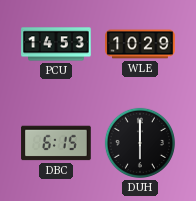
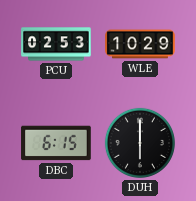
PCU: 14:53 -> 02:53 (56, 44)
